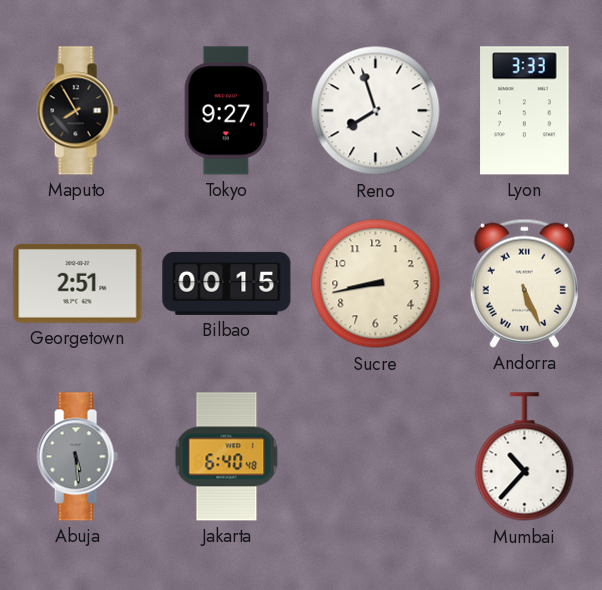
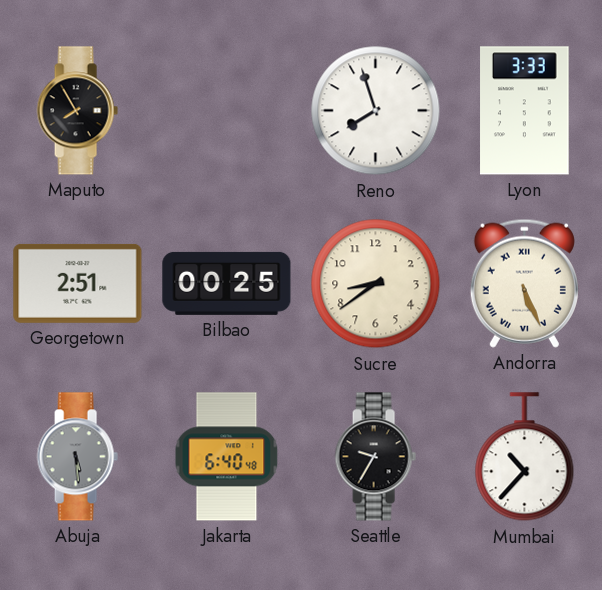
Tokyo: 9:27 -> none (226, 111)
Bilbao: 00:15 -> 00:25 (227, 283)
Sucre: 8:43 -> 8:39 (376, 284)
Seattle: none -> 9:35 (375, 457)
